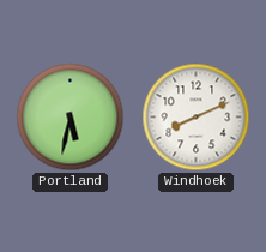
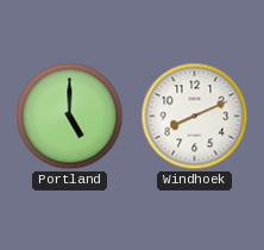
Portland: 5:32 -> 5:00 (70, 117)
